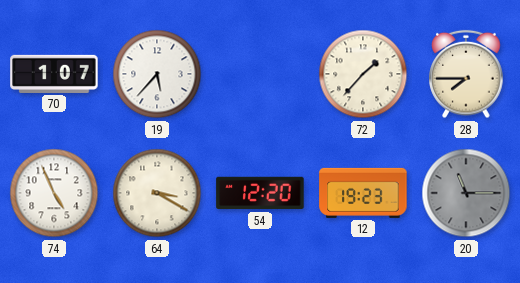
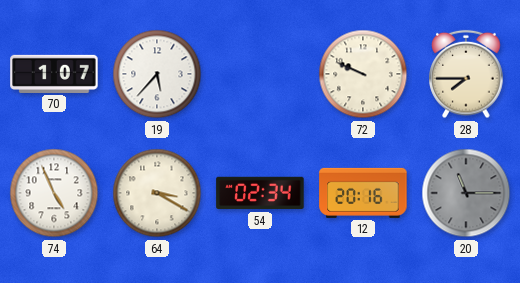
72: 1:37 -> 9:49 (363, 74)
54: 12:20 -> 02:34 (260, 193)
12: 19:23 -> 20:16 (363, 193)
